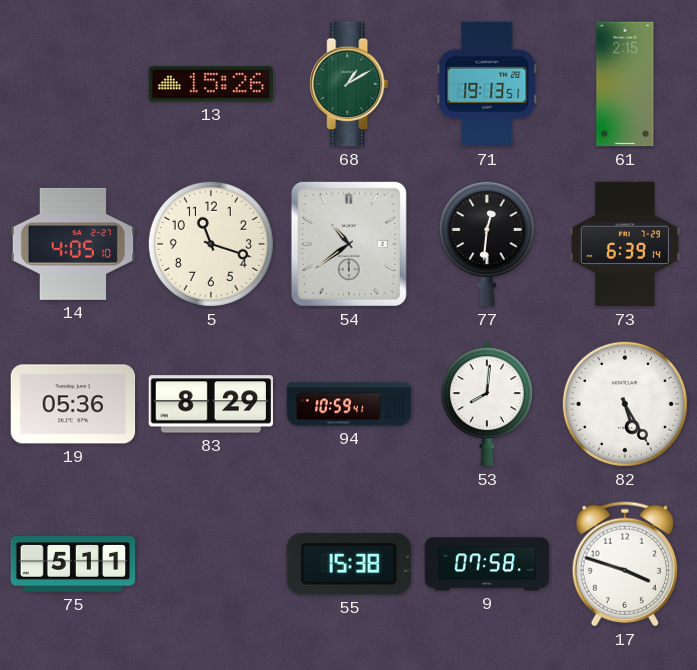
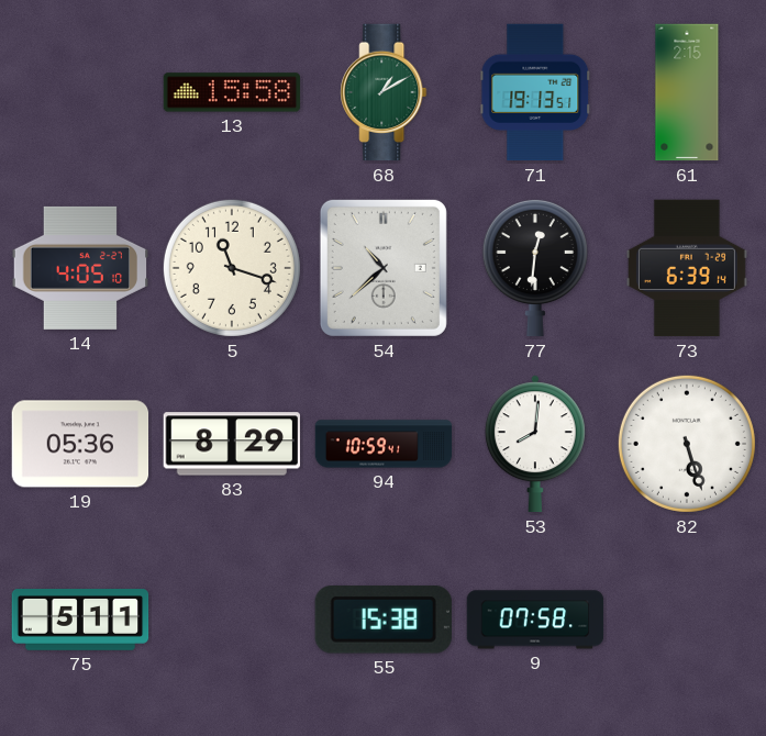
13: 15:26 -> 15:58 (232, 92)
54: 10:39 -> 10:38 (384, 268)
82: 5:25 -> 5:27 (687, 444)
17: 3:48 -> none (625, 564)
